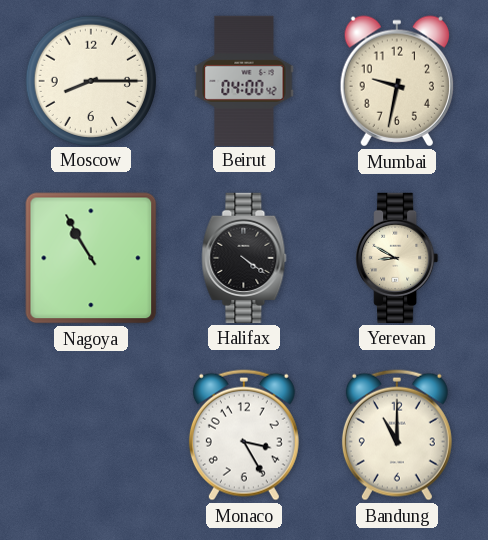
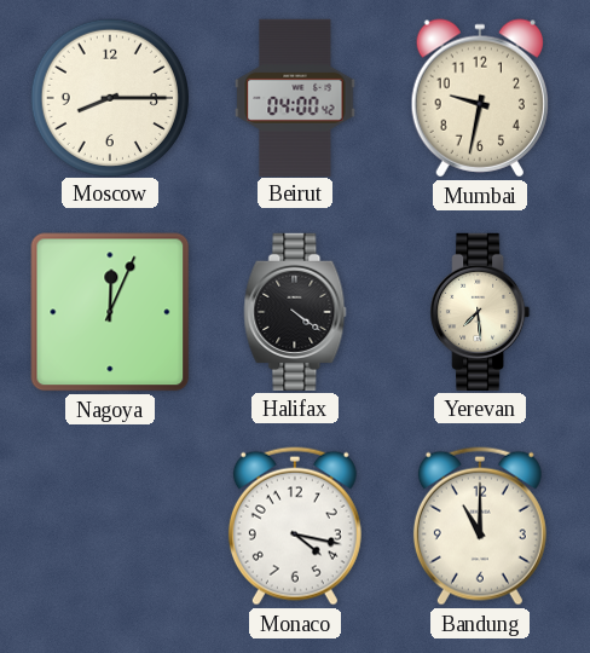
Nagoya: 10:55 -> 12:04 (110, 312)
Yerevan: 8:50 -> 7:29 (480, 312)
Monaco: 3:25 -> 4:17 (295, 526)
